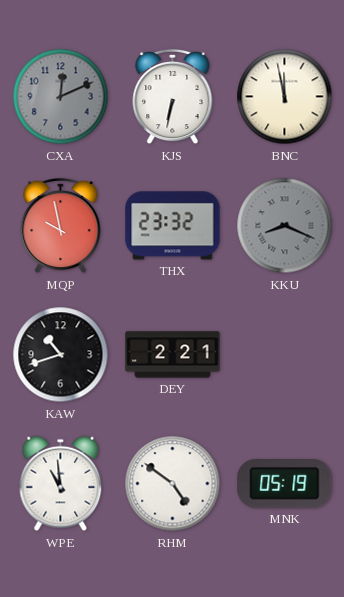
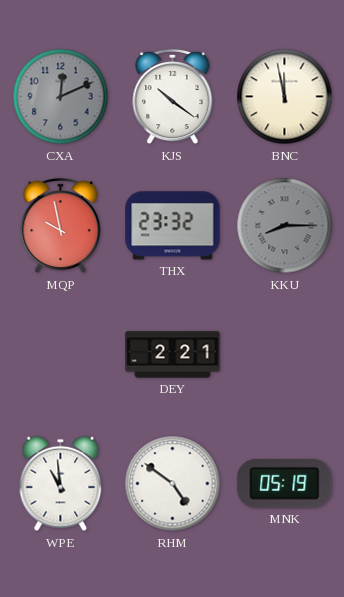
KJS: 6:32 -> 10:21 (173, 97)
KKU: 8:19 -> 8:15 (285, 226)
KAW: 10:42 -> none (61, 355)
